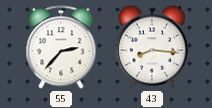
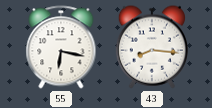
55: 2:37 -> 6:17 (61, 47)
